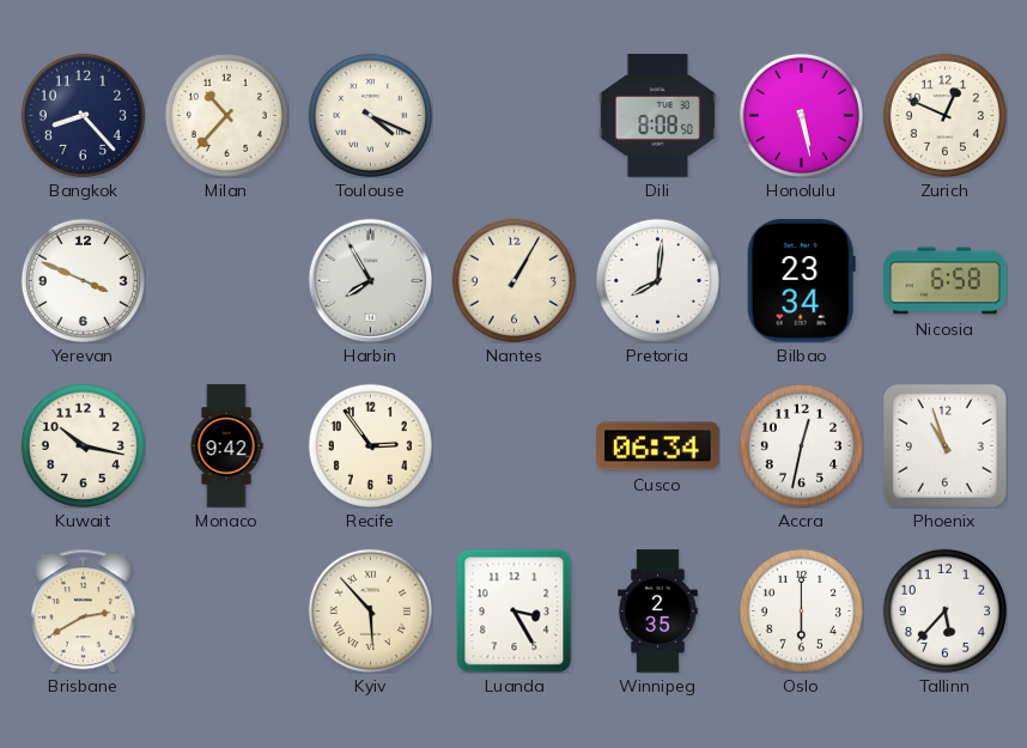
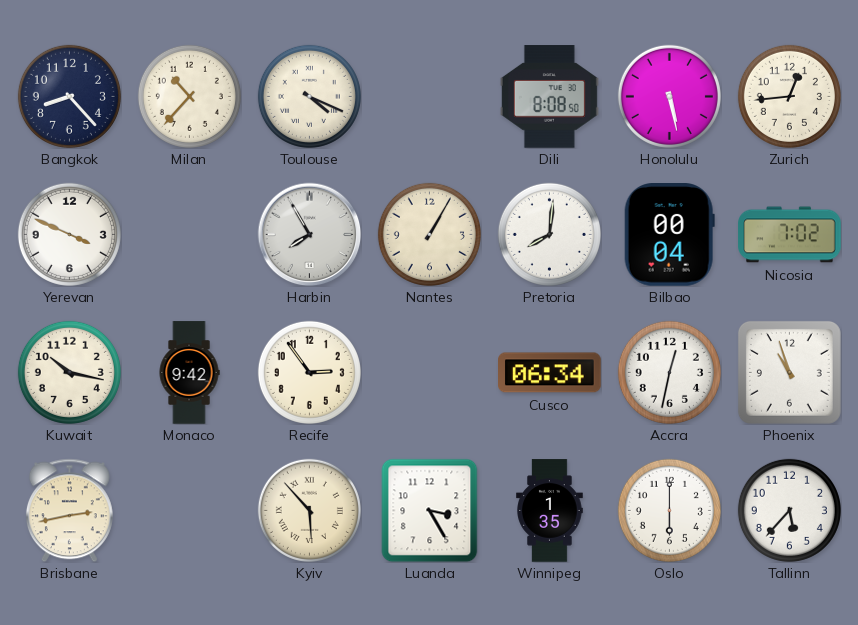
Zurich: 12:49 -> 12:44 (789, 96)
Bilbao: 23:34 -> 00:04 (669, 235)
Nicosia: 6:58 -> 7:02 (790, 235)
Brisbane: 2:40 -> 2:43 (69, 510)
Winnipeg: 2:35 -> 1:35 (550, 511)
